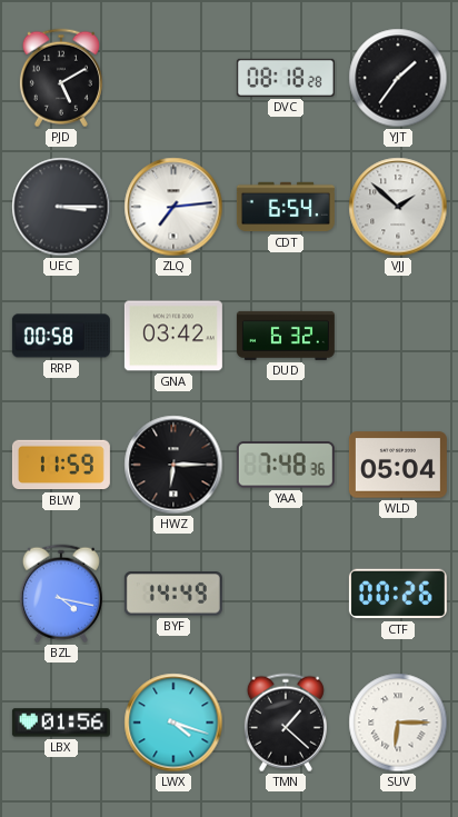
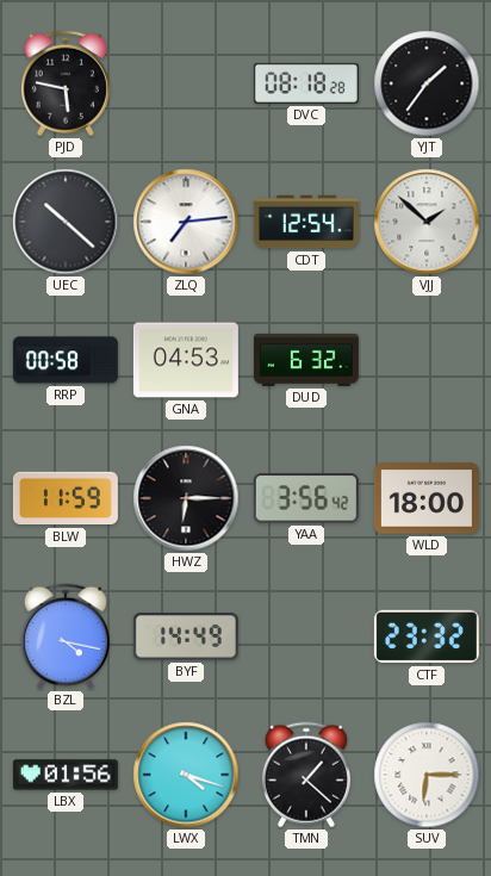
PJD: 5:10 -> 5:47 (66, 83)
UEC: 3:15 -> 10:22 (66, 222)
CDT: 6:54 -> 12:54 (306, 222)
GNA: 03:42 -> 04:53 (186, 360)
YAA: 7:48 -> 3:56 (306, 498)
WLD: 05:04 -> 18:00 (427, 498)
CTF: 00:26 -> 23:32 (427, 636)
